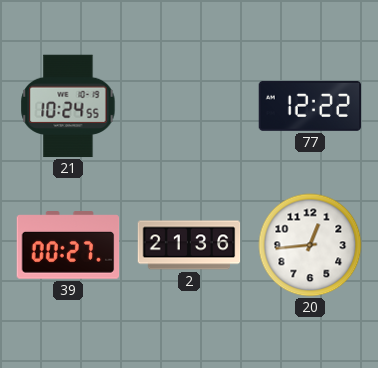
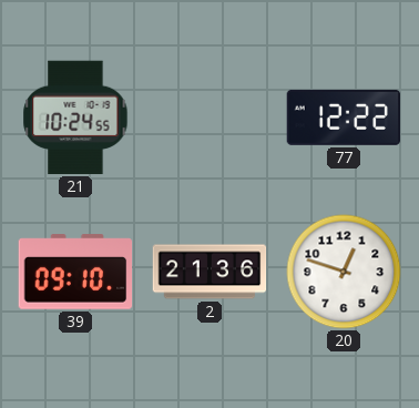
39: 00:27 -> 09:10 (75, 272)
20: 12:44 -> 12:48 (344, 272)
